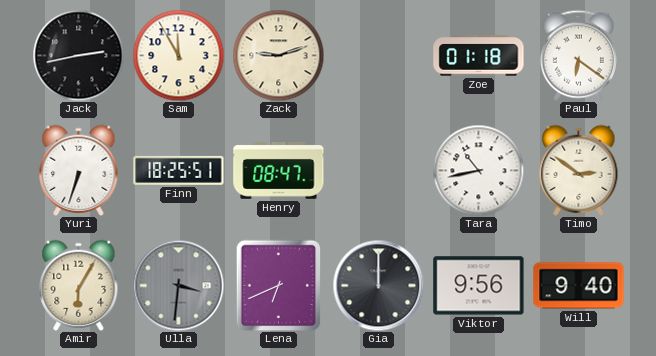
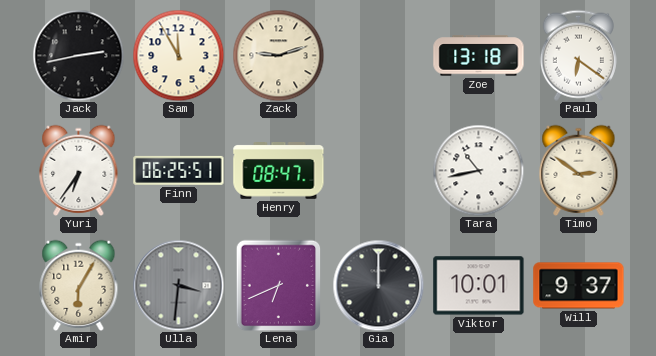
Zoe: 01:18 -> 13:18 (479, 56)
Yuri: 6:33 -> 6:36 (79, 170)
Finn: 18:25 -> 06:25 (179, 170)
Viktor: 9:56 -> 10:01 (479, 286)
Will: 9:40 -> 9:37 (579, 286)
